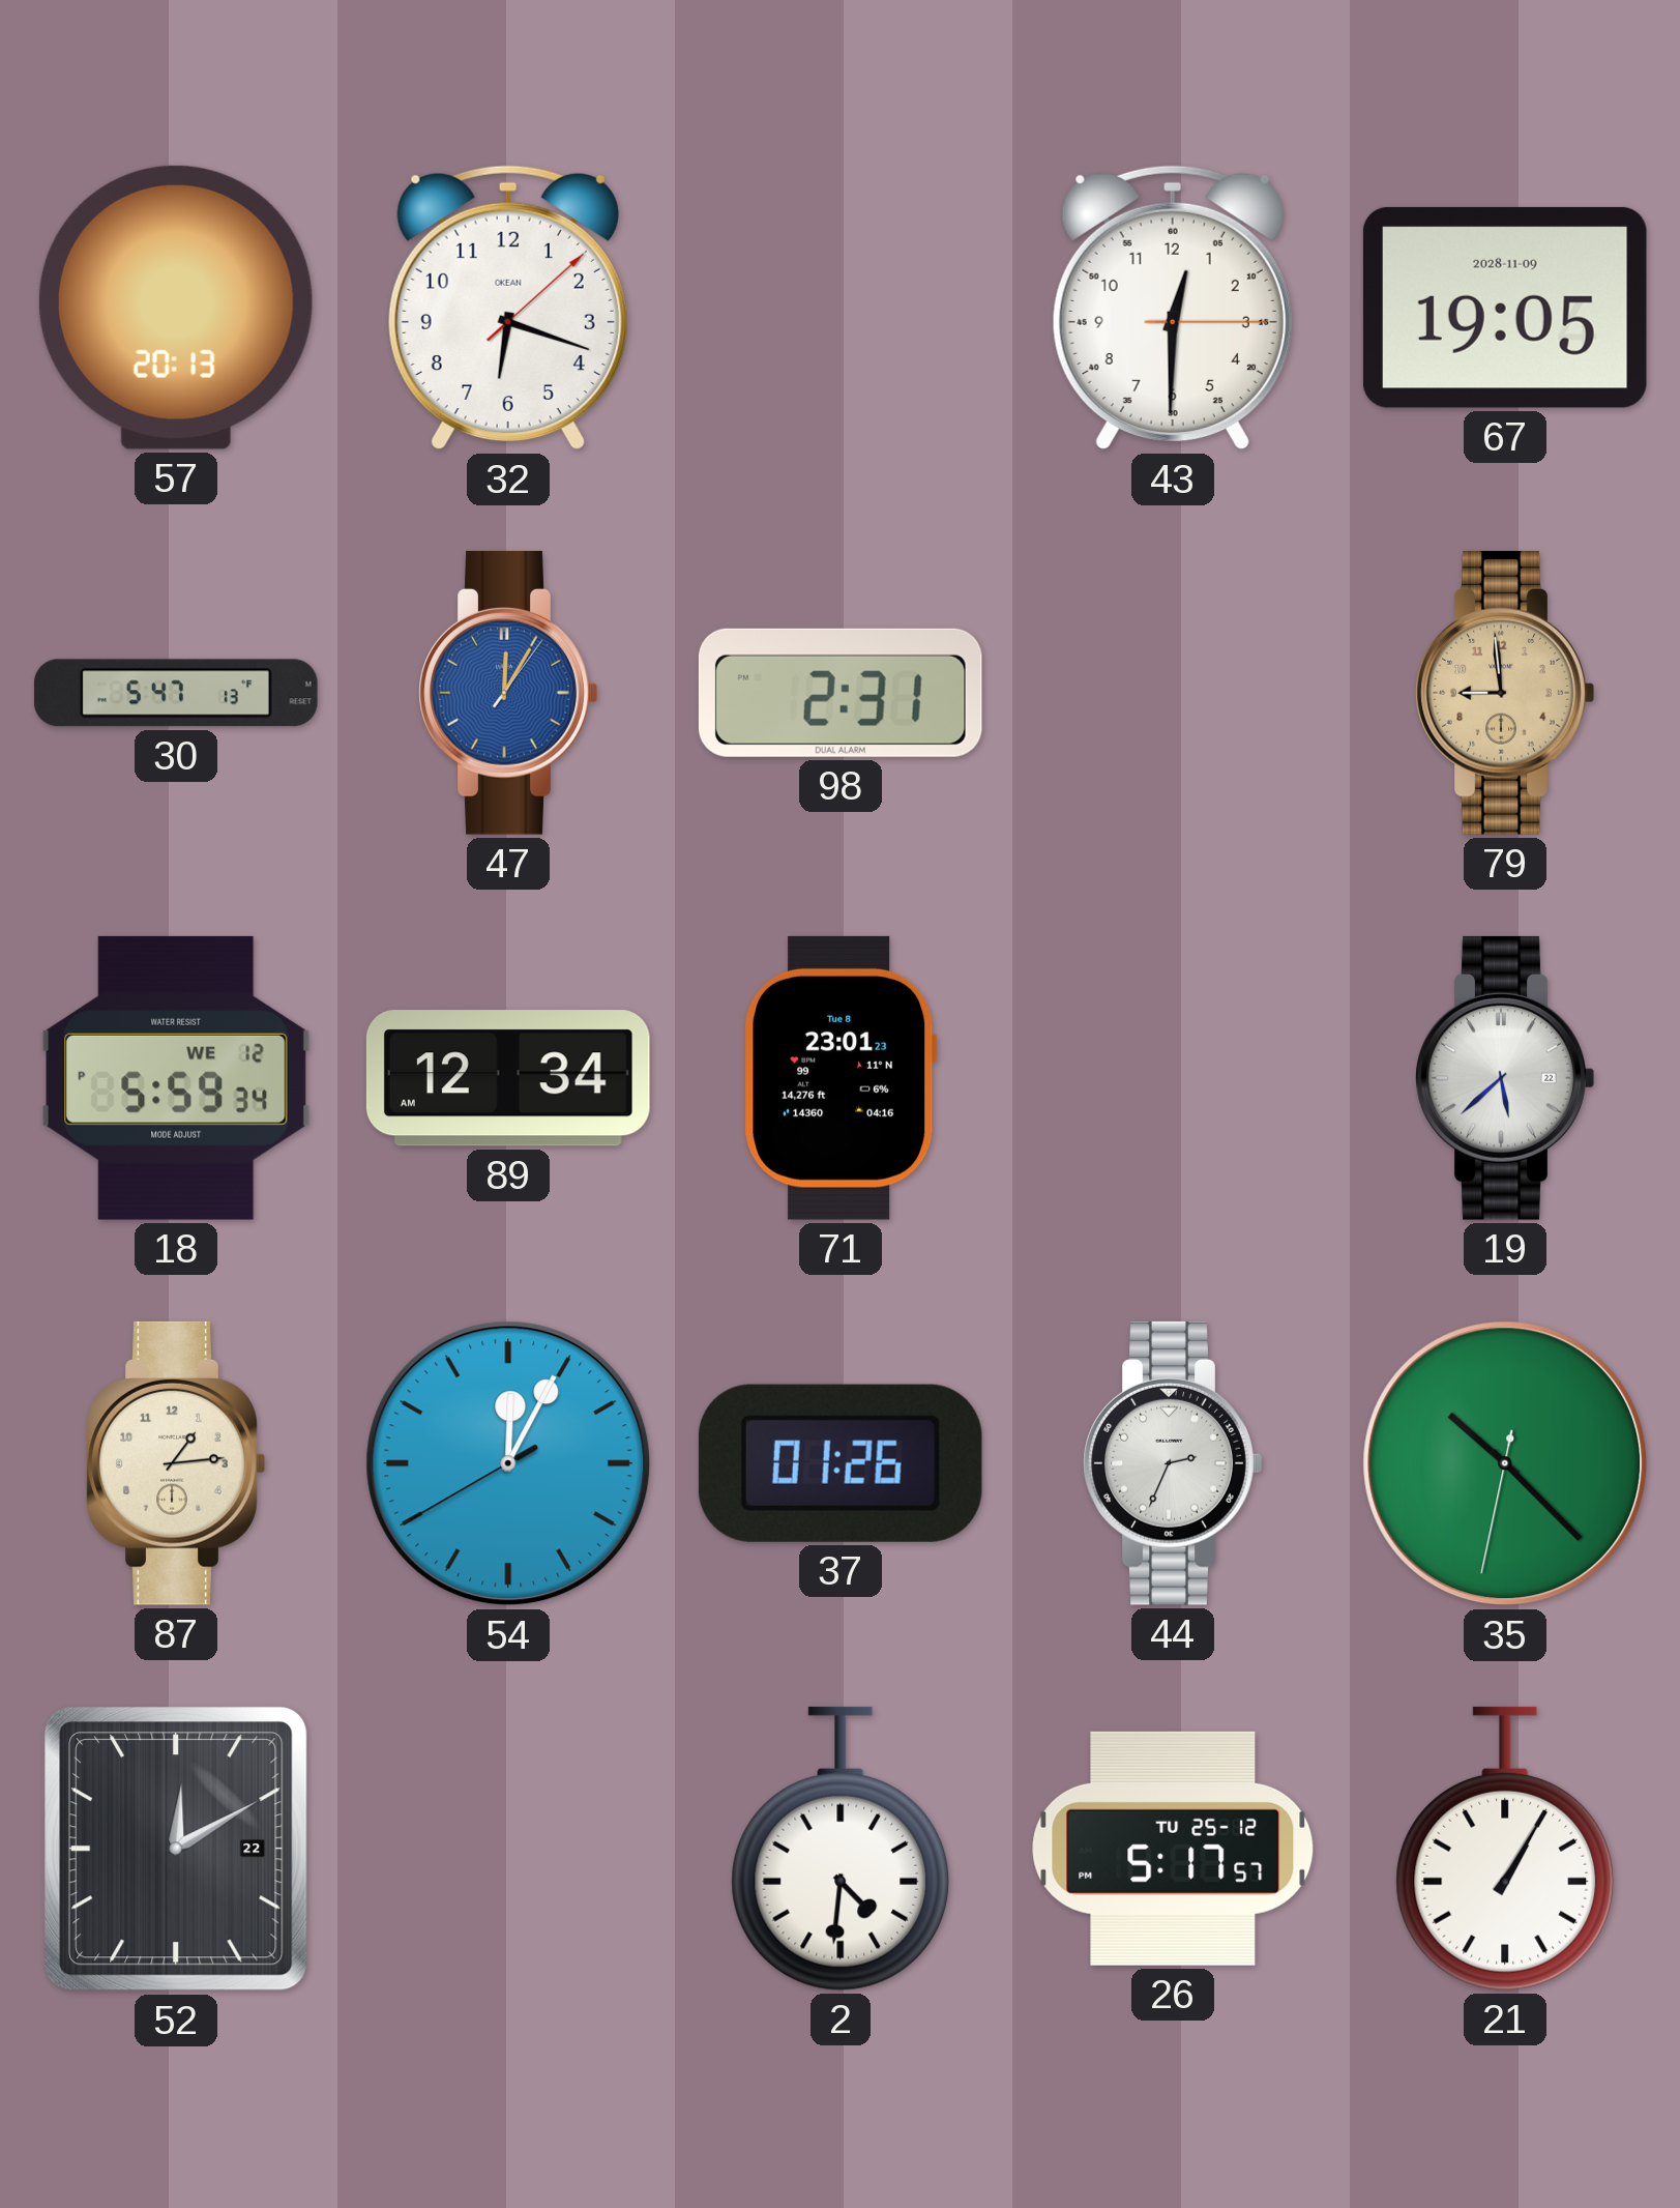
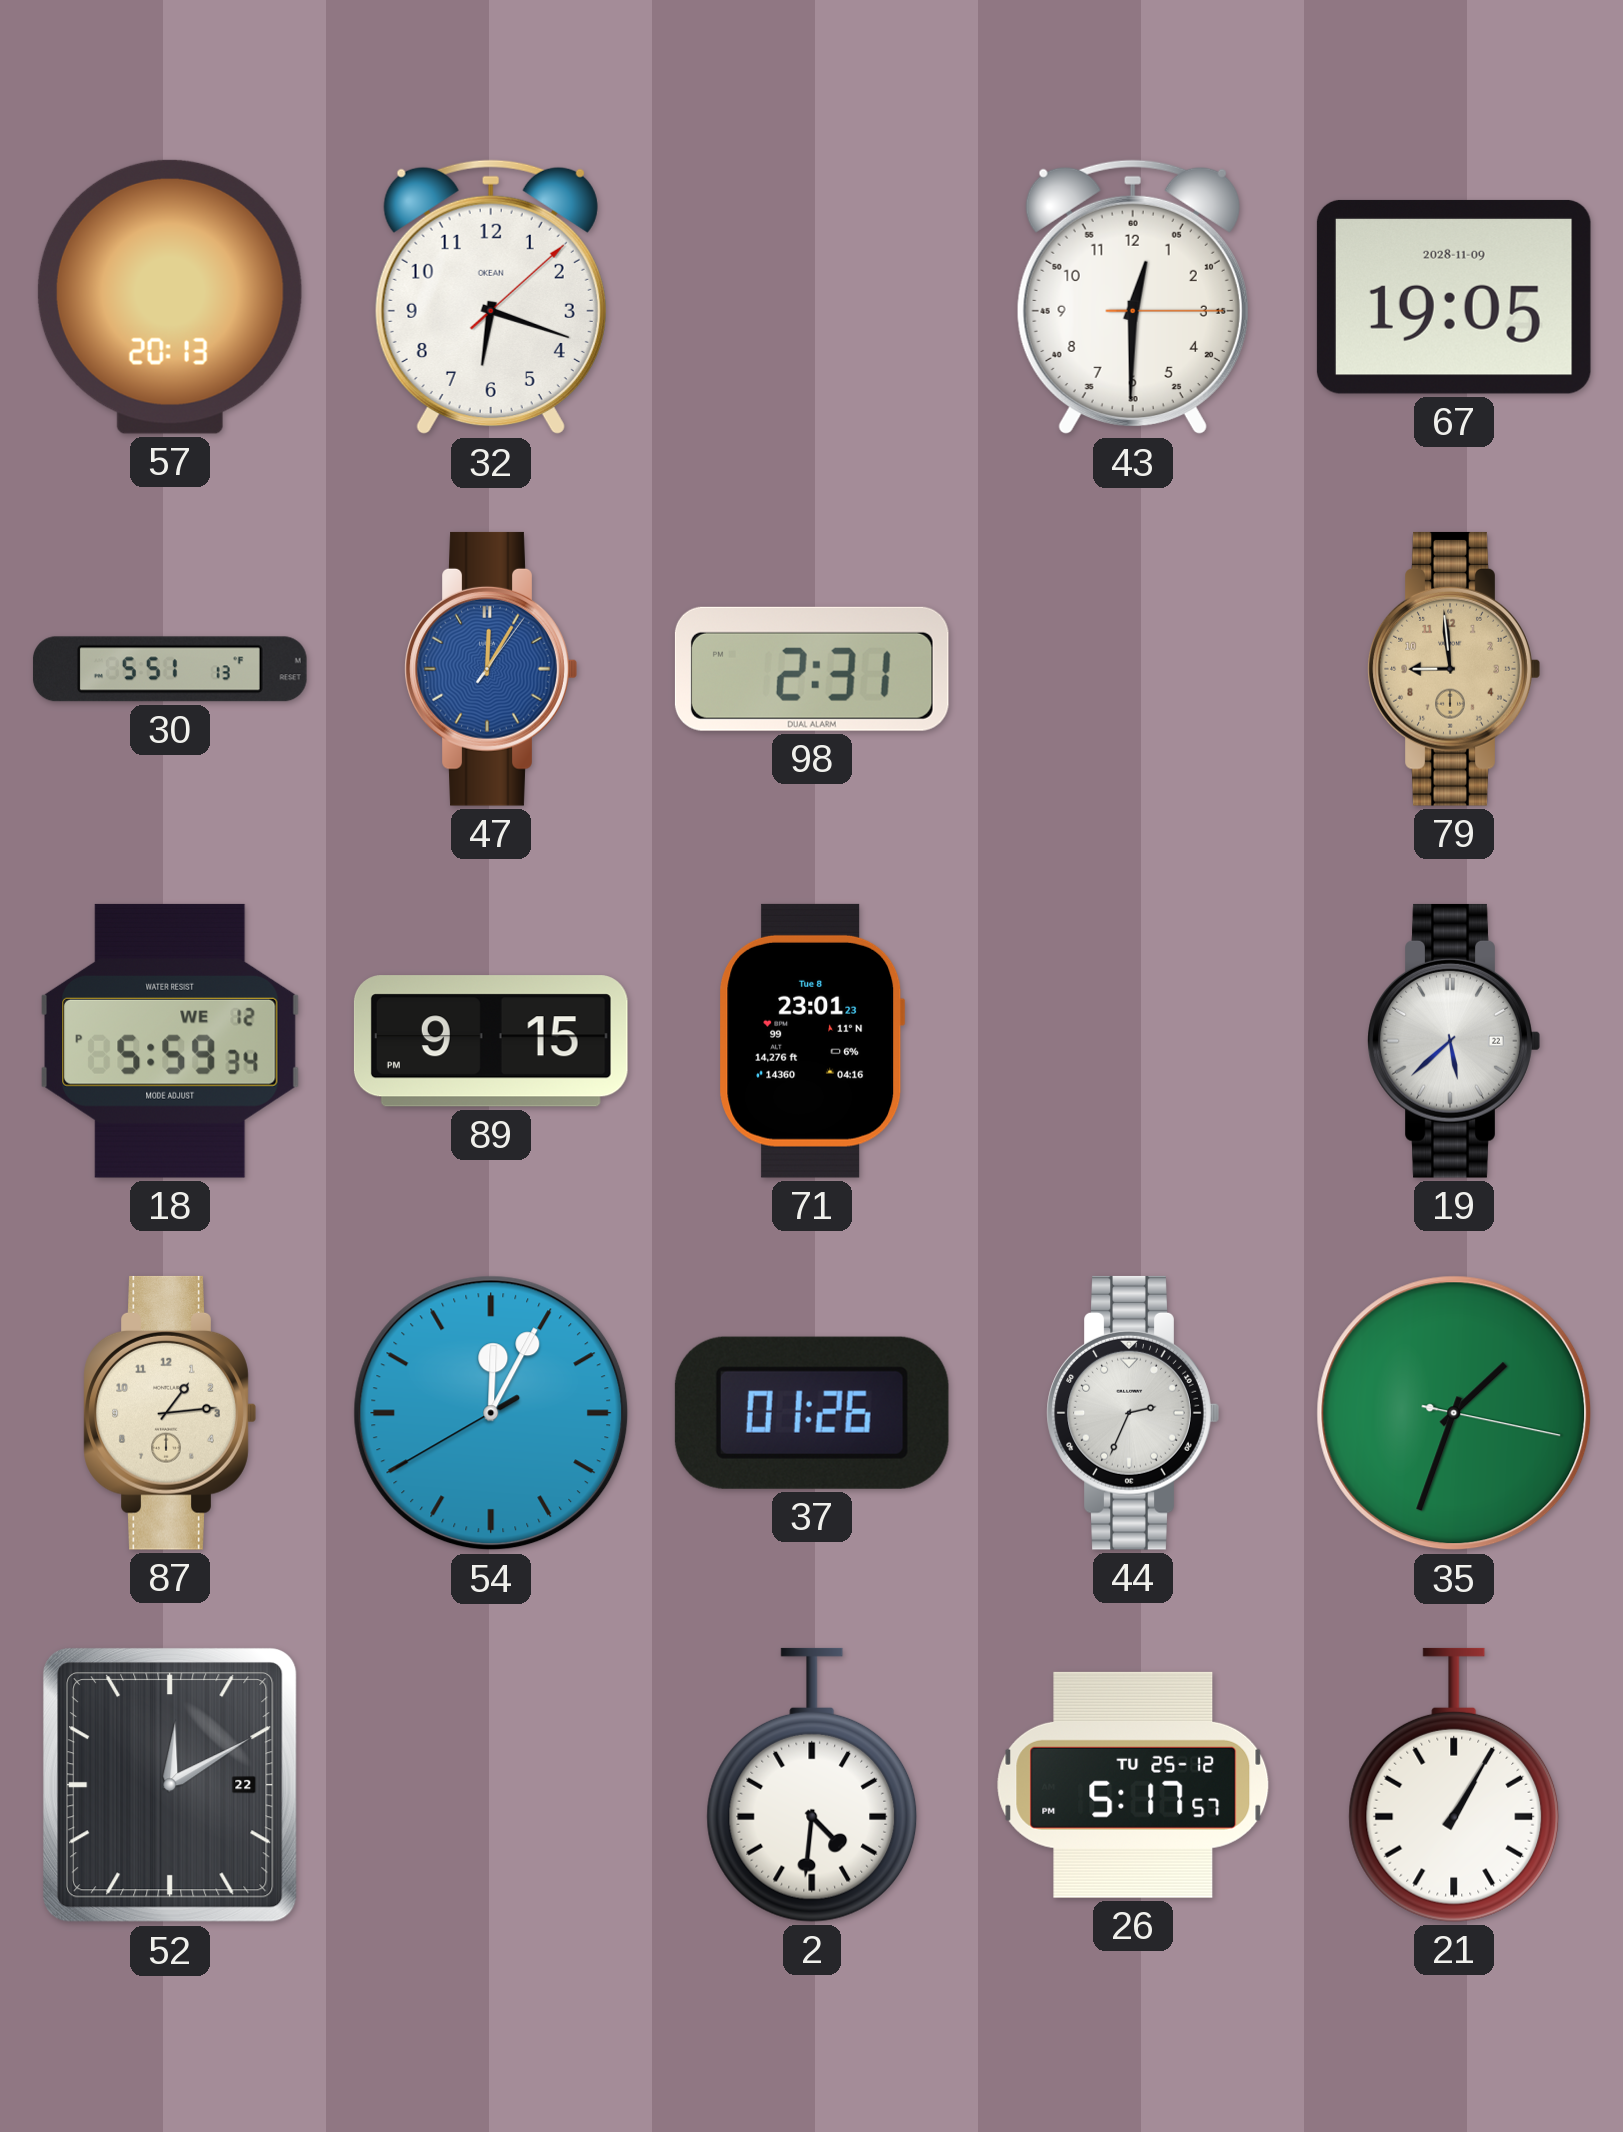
30: 5:47 -> 5:51 (170, 669)
89: 12:34 -> 9:15 (491, 1041)
35: 10:22 -> 1:33 (1454, 1413)
